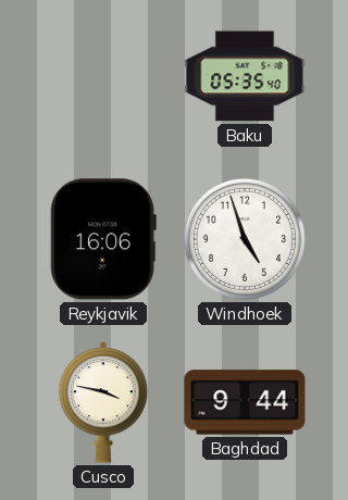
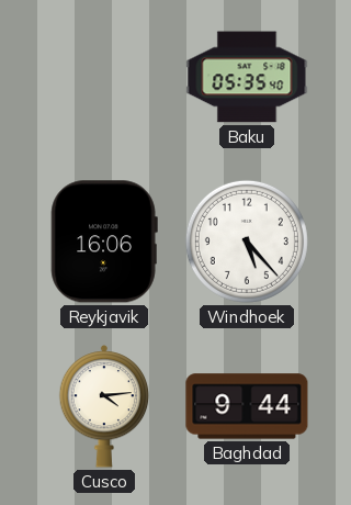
Windhoek: 4:57 -> 5:23 (247, 242)
Cusco: 3:47 -> 4:14 (104, 406)
